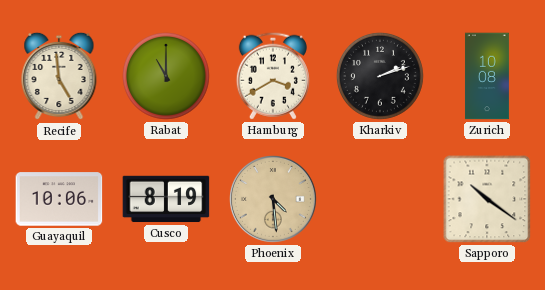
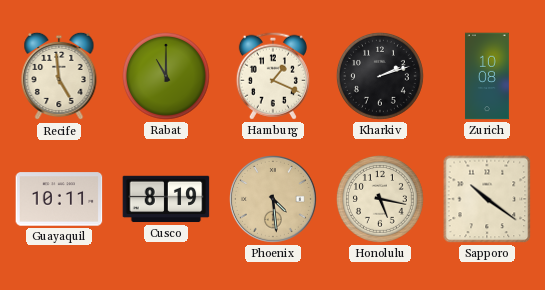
Hamburg: 3:40 -> 1:19 (273, 76)
Guayaquil: 10:06 -> 10:11 (59, 199)
Honolulu: none -> 5:17 (380, 199)
